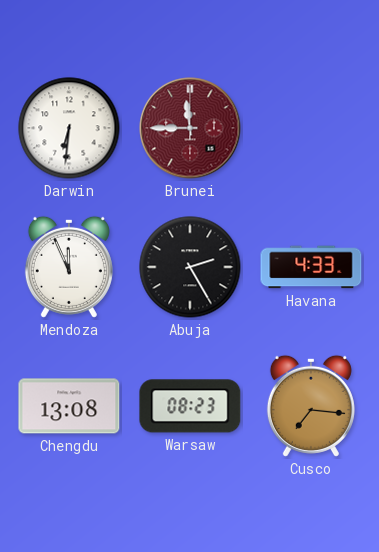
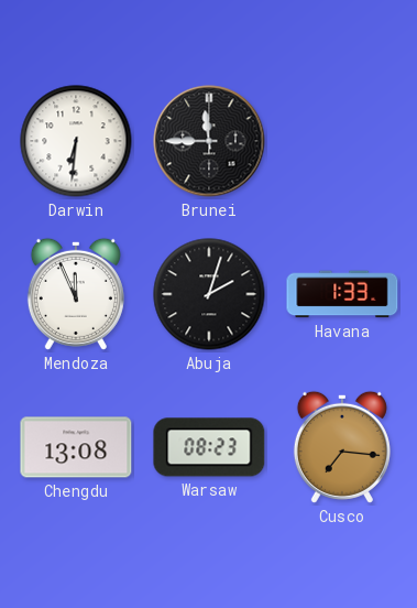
Brunei dial: burgundy -> black (209, 141)
Abuja: 2:25 -> 2:03 (209, 294)
Havana: 4:33 -> 1:33 (342, 294)
